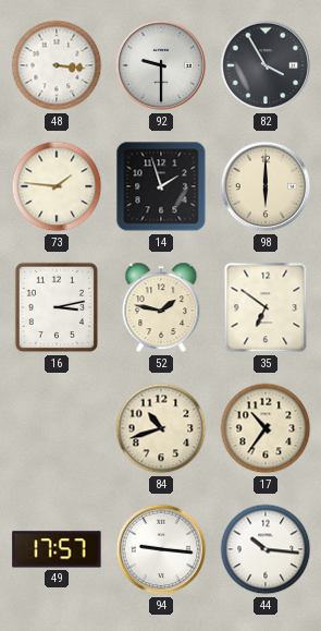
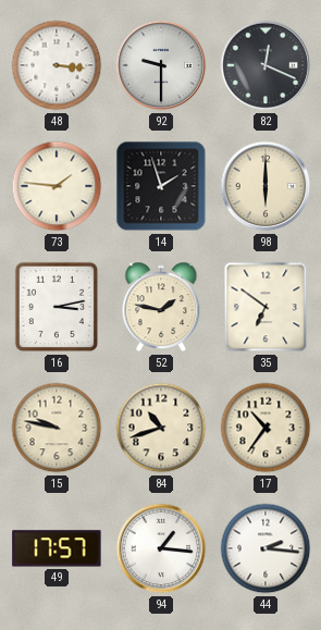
82: 3:55 -> 12:19 (266, 65)
15: none -> 9:47 (57, 428)
94: 9:16 -> 1:16 (161, 548)
44: 10:16 -> 2:16 (266, 548)
